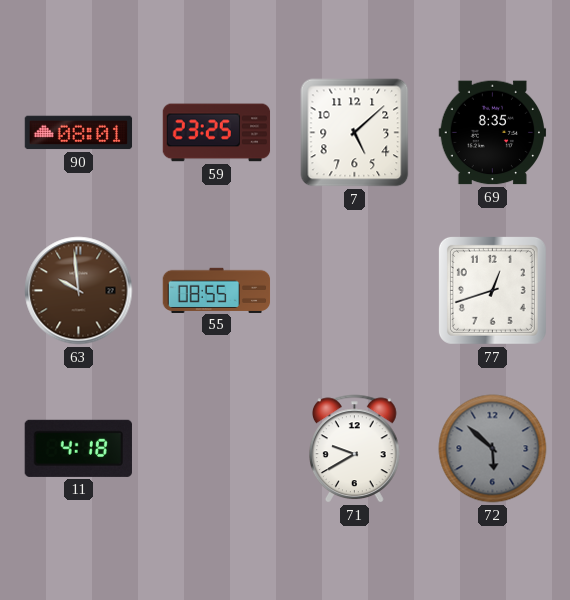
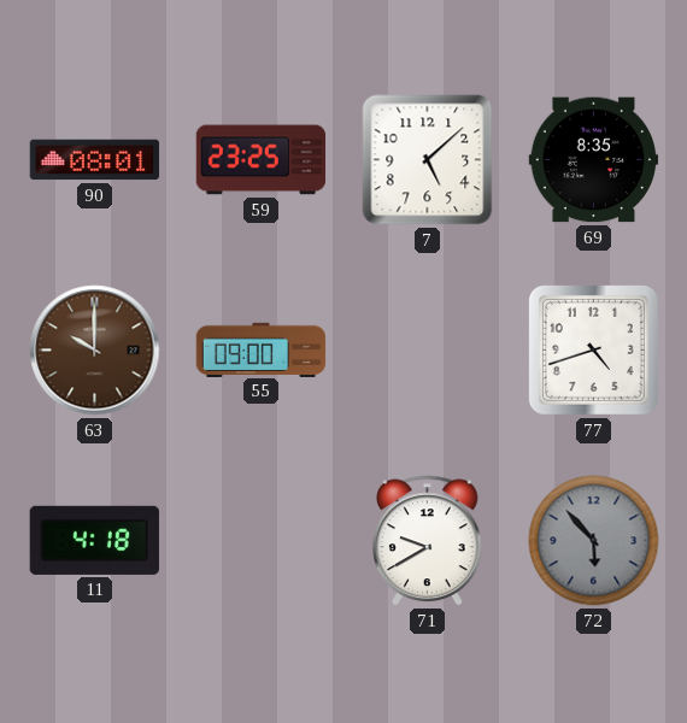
63: 9:59 -> 10:00 (95, 351)
55: 08:55 -> 09:00 (262, 349)
77: 12:42 -> 4:42 (593, 349)
72: 5:52 -> 5:53 (594, 541)
